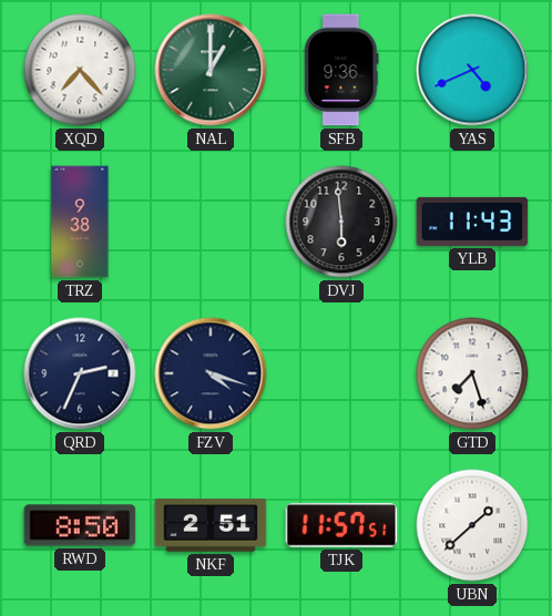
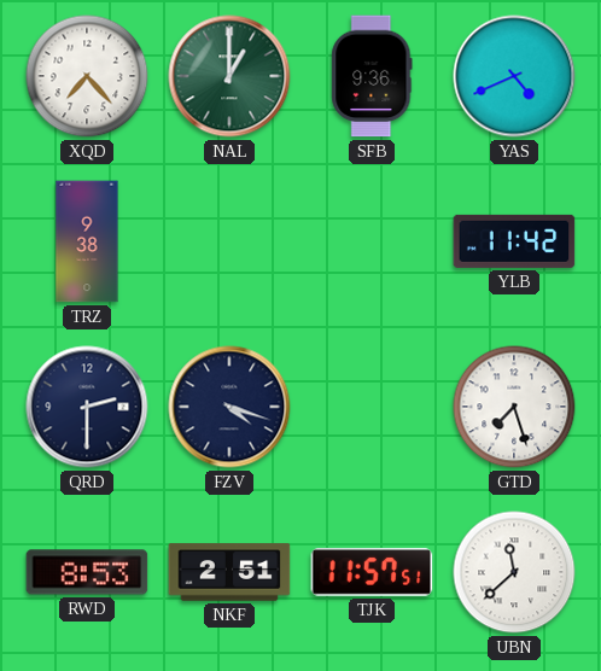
DVJ: 5:59 -> none (341, 222)
YLB: 11:43 -> 11:42 (514, 241)
QRD: 2:34 -> 2:30 (87, 407)
RWD: 8:50 -> 8:53 (87, 572)
UBN: 1:38 -> 11:38 (514, 572)
